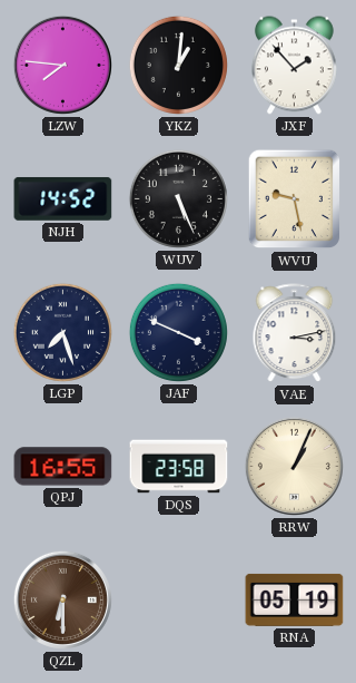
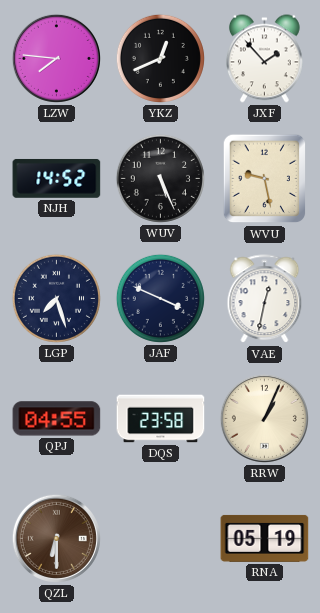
YKZ: 1:01 -> 12:41 (160, 58)
VAE: 3:13 -> 12:32 (265, 299)
QPJ: 16:55 -> 04:55 (57, 419)
